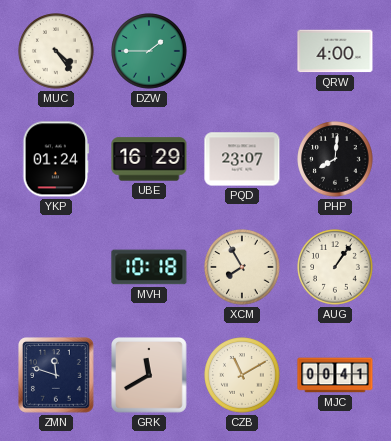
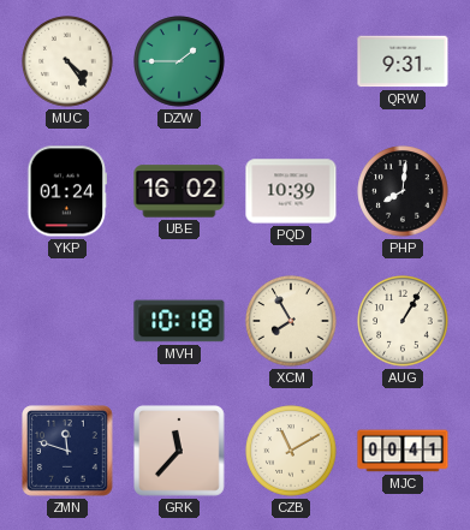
QRW: 4:00 -> 9:31 (403, 61)
UBE: 16:29 -> 16:02 (179, 191)
PQD: 23:07 -> 10:39 (291, 191)
AUG: 1:06 -> 1:05 (403, 321)
GRK: 11:40 -> 11:37 (180, 452)
